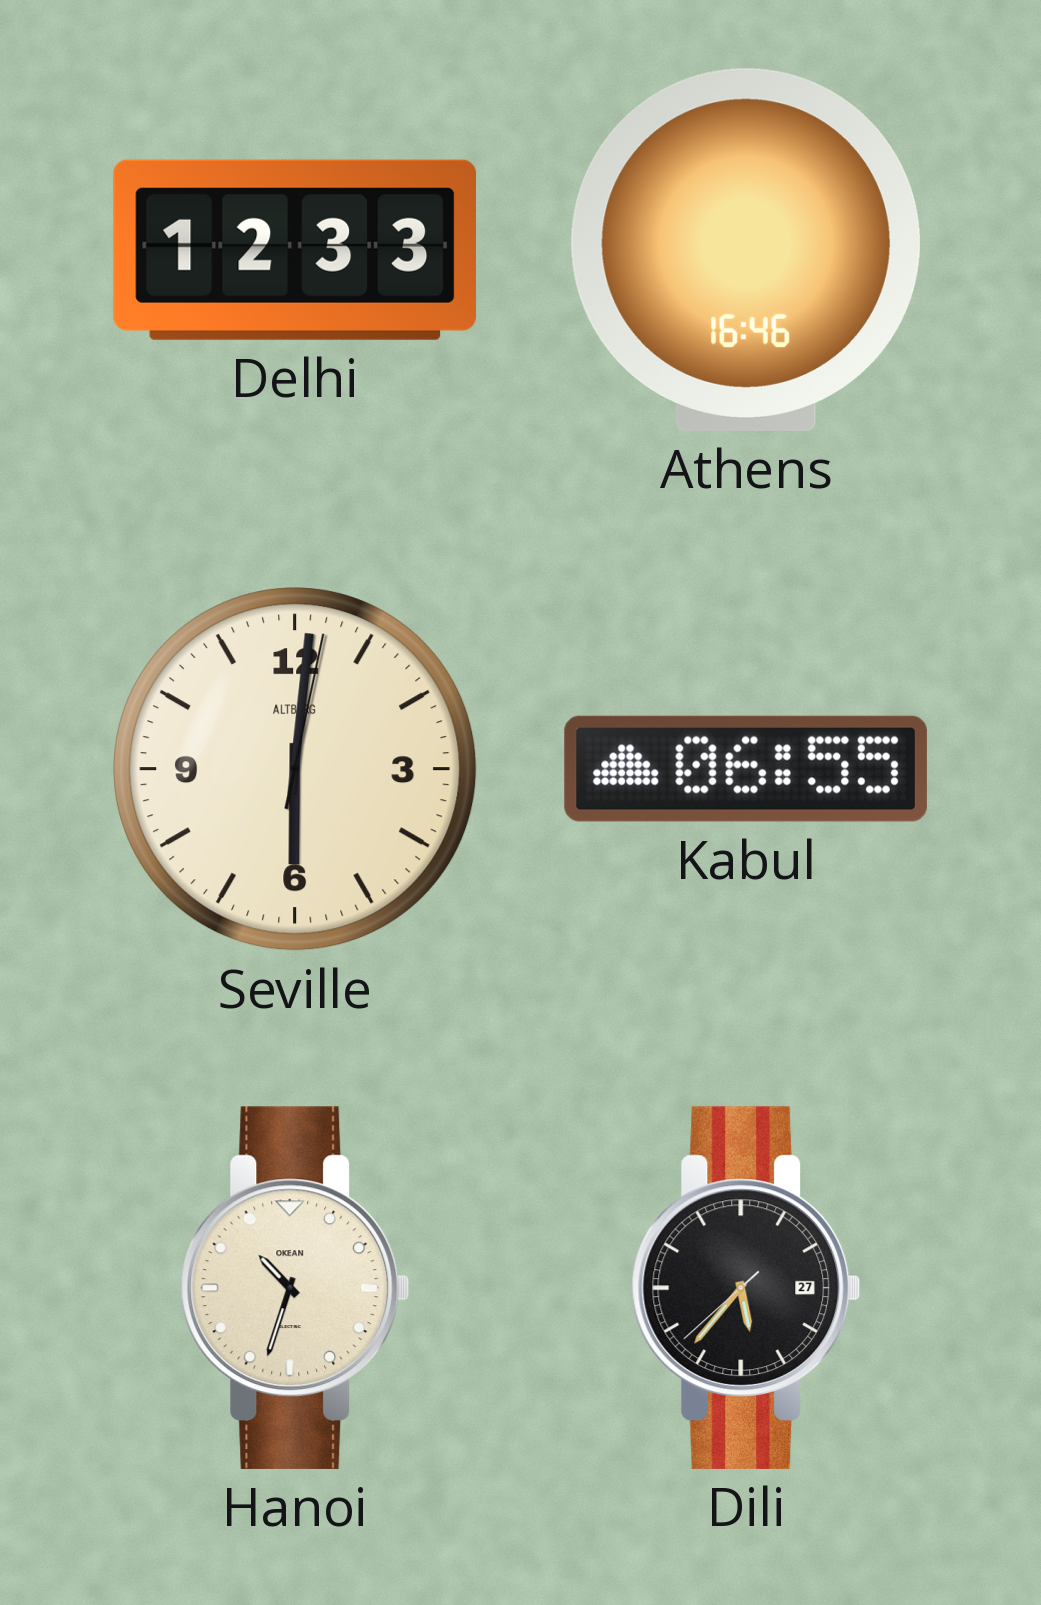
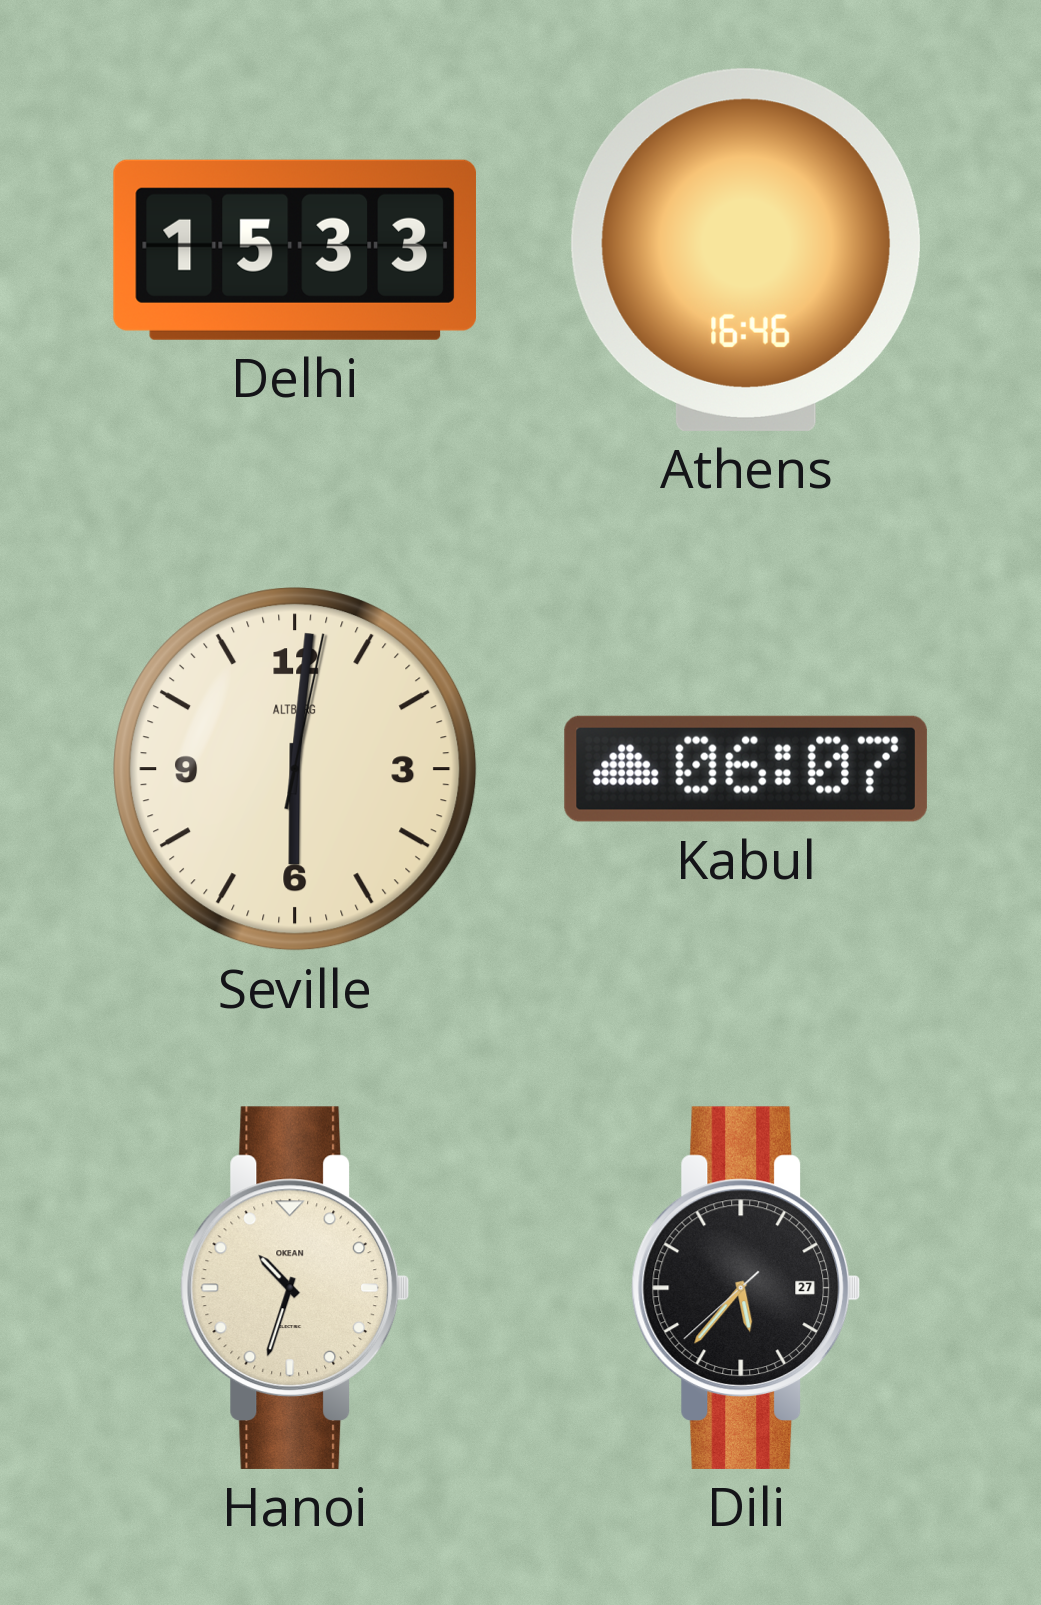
Delhi: 12:33 -> 15:33 (295, 250)
Kabul: 06:55 -> 06:07 (746, 769)
